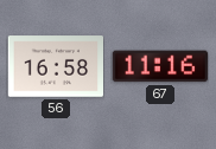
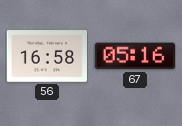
67: 11:16 -> 05:16 (134, 56)
